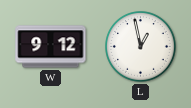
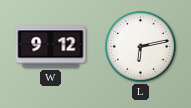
L: 12:58 -> 6:13 (141, 47)
